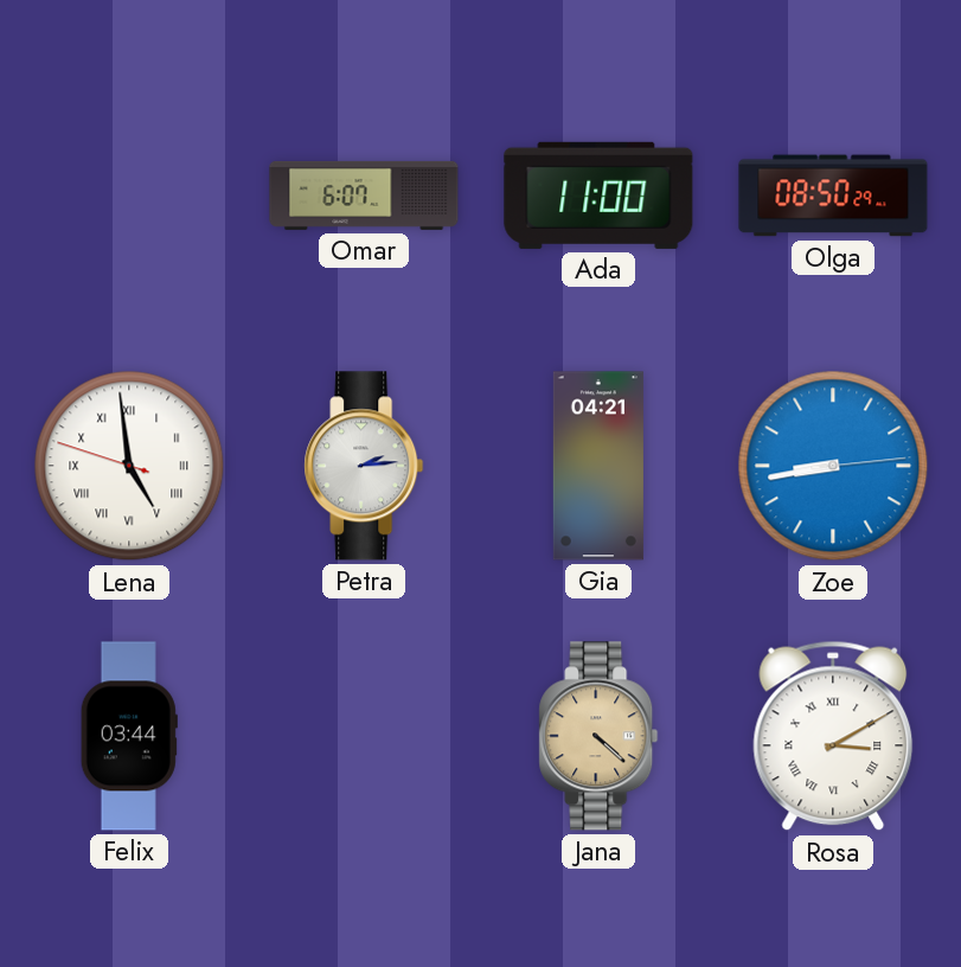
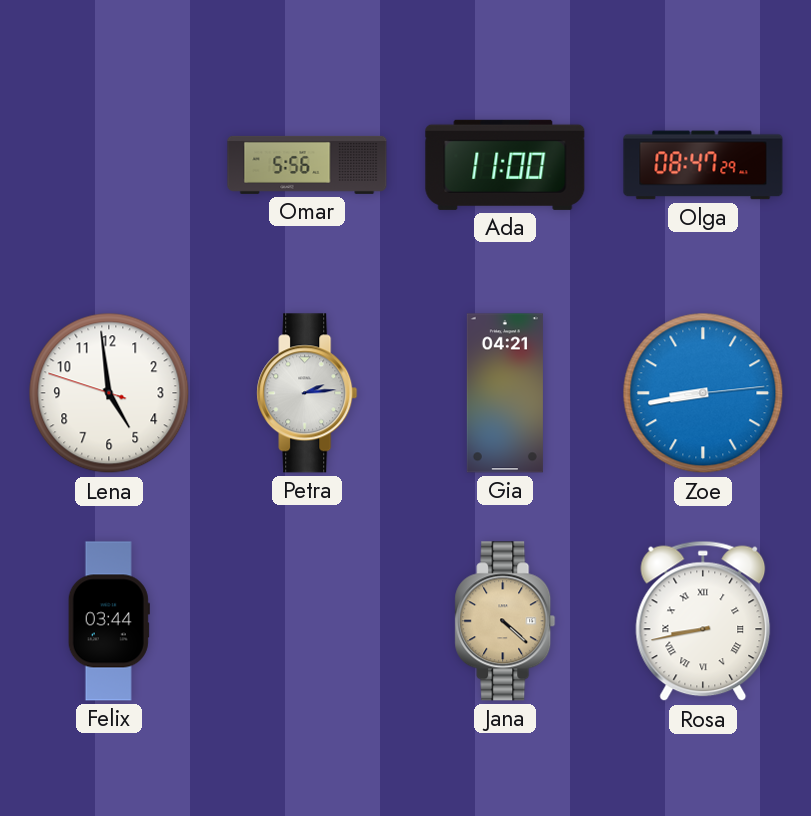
Omar: 6:07 -> 5:56 (307, 165)
Olga: 08:50 -> 08:47 (703, 165)
Lena numerals: Roman -> Arabic (109, 393)
Rosa: 3:10 -> 8:43 (703, 621)
